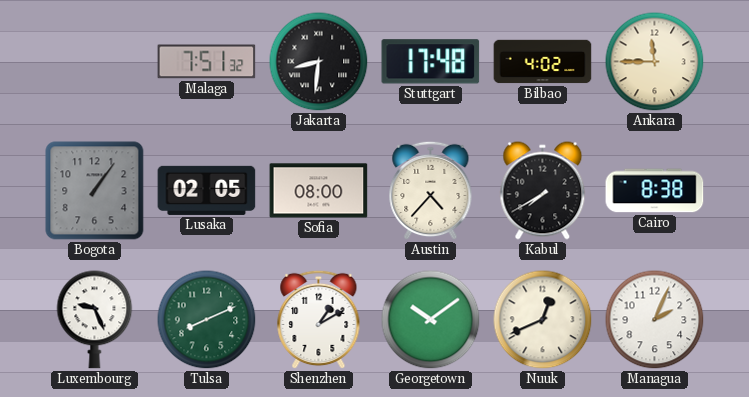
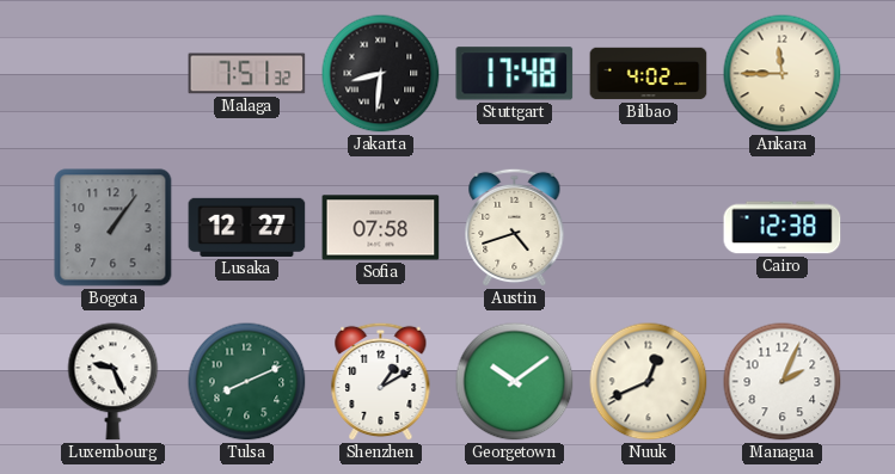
Lusaka: 02:05 -> 12:27 (247, 227)
Sofia: 08:00 -> 07:58 (381, 228)
Austin: 4:37 -> 4:42 (515, 228)
Kabul: 7:40 -> none (543, 191)
Cairo: 8:38 -> 12:38 (783, 228)
